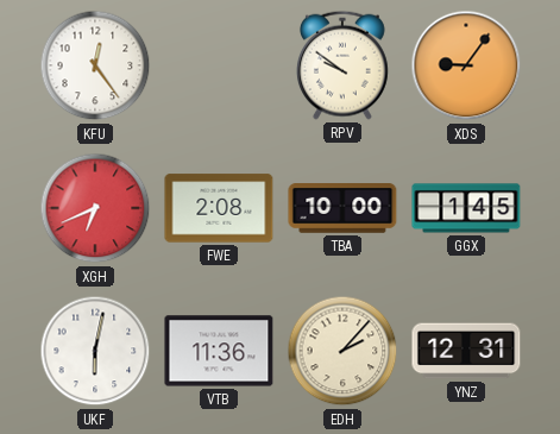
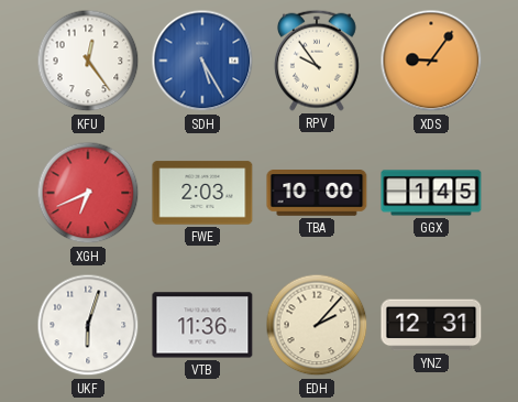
SDH: none -> 5:25 (202, 61)
RPV: 9:51 -> 9:54 (317, 61)
FWE: 2:08 -> 2:03 (202, 193)
UKF: 6:02 -> 6:03 (88, 325)
